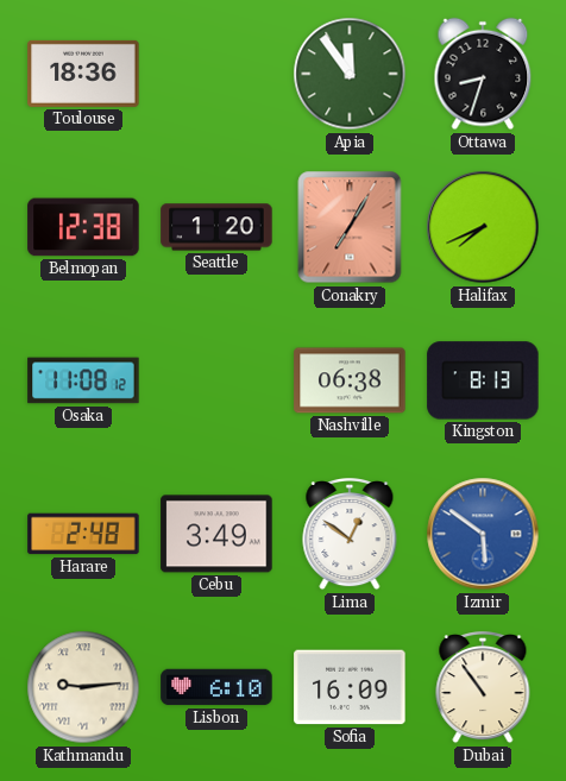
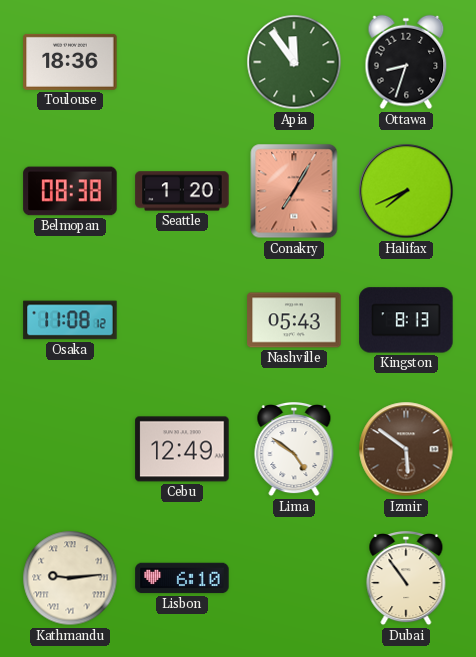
Belmopan: 12:38 -> 08:38 (70, 191)
Nashville: 06:38 -> 05:43 (294, 320)
Harare: 2:48 -> none (83, 534)
Cebu: 3:49 -> 12:49 (182, 449)
Lima: 12:51 -> 4:51 (294, 450)
Izmir dial: blue -> brown (406, 449)
Sofia: 16:09 -> none (350, 687)
